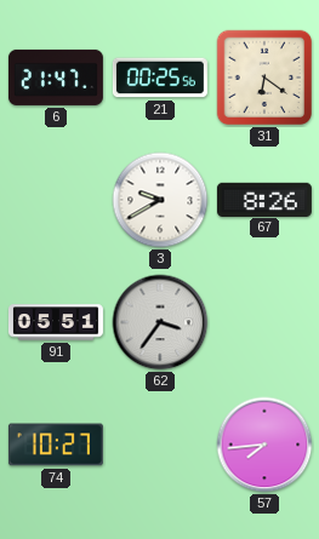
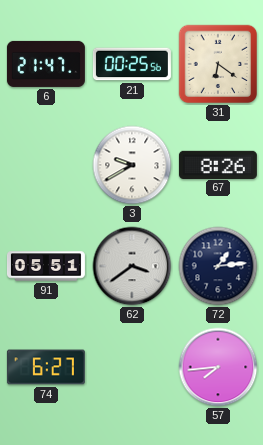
62: 3:36 -> 3:39 (132, 266)
72: none -> 1:14 (218, 266)
74: 10:27 -> 6:27 (46, 367)
